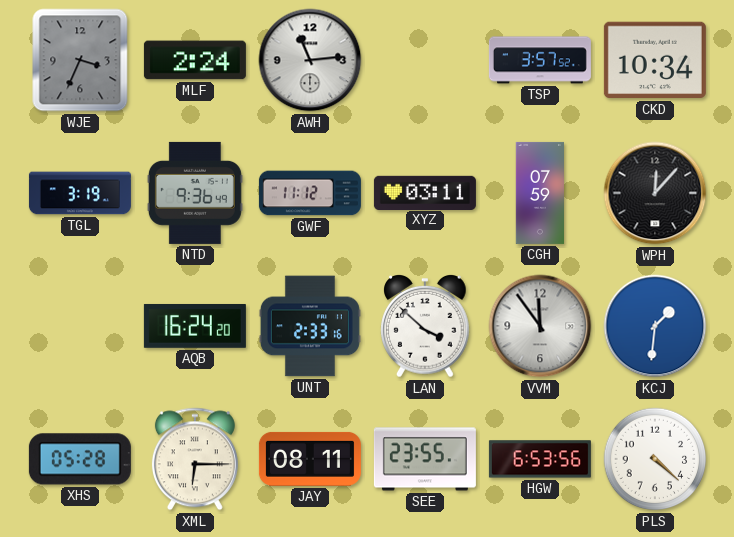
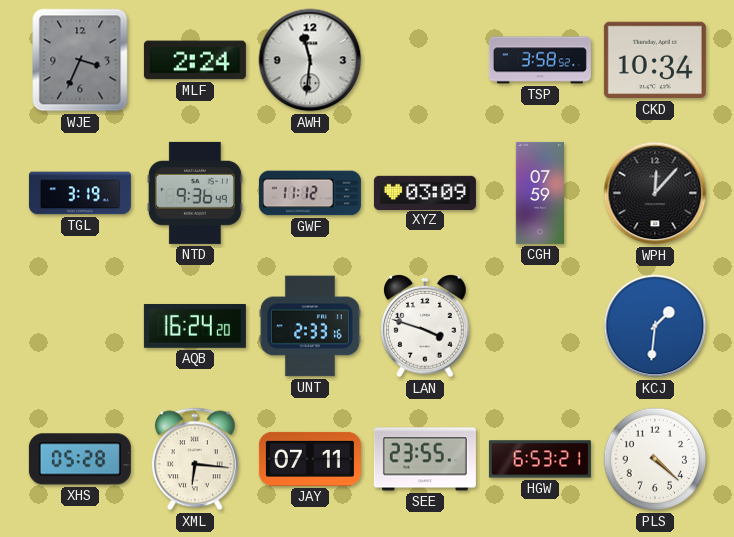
AWH: 11:14 -> 11:31 (310, 60)
TSP: 3:57 -> 3:58 (540, 60)
XYZ: 03:11 -> 03:09 (425, 192)
LAN: 3:52 -> 3:48 (425, 327)
VVM: 11:54 -> none (540, 326)
XML: 6:15 -> 6:16 (195, 459)
JAY: 08:11 -> 07:11 (310, 459)
HGW: 6:53:56 -> 6:53:21 (540, 459)
